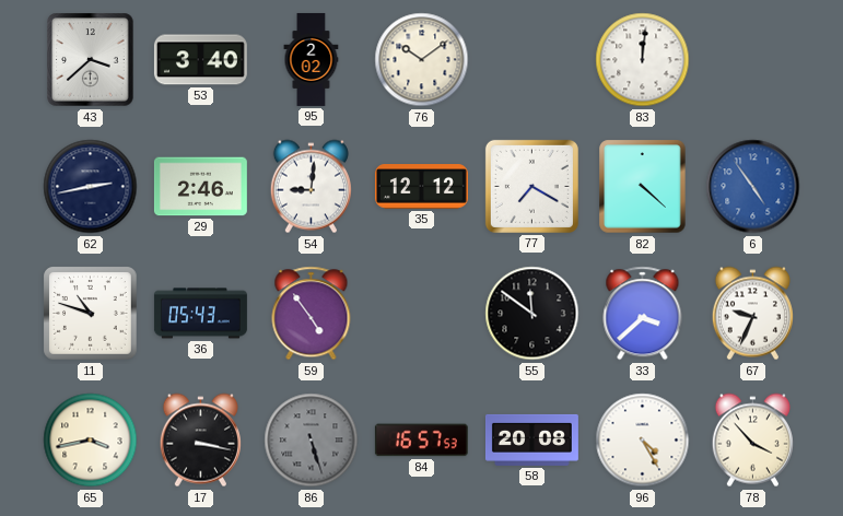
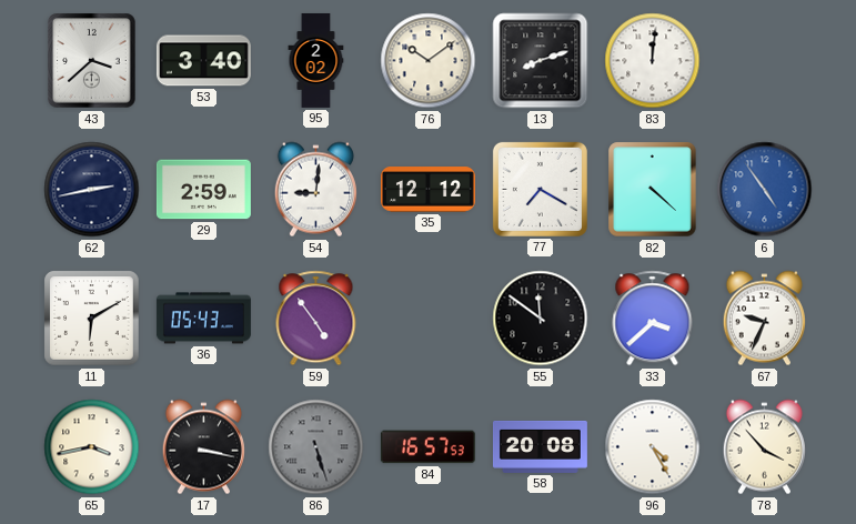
13: none -> 8:12 (541, 61)
29: 2:46 -> 2:59 (203, 190)
11: 10:48 -> 6:10 (92, 319)
